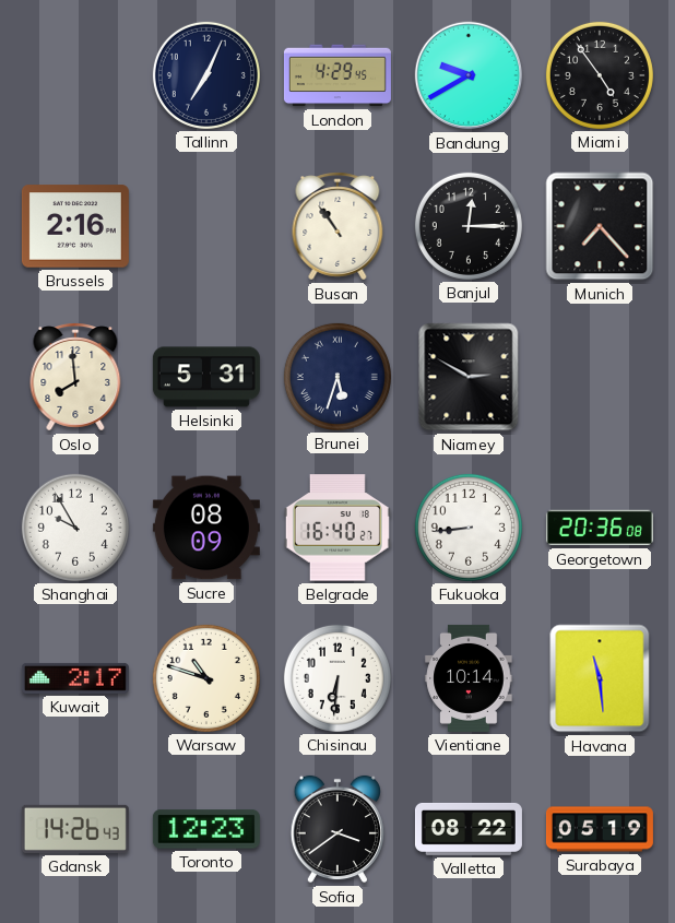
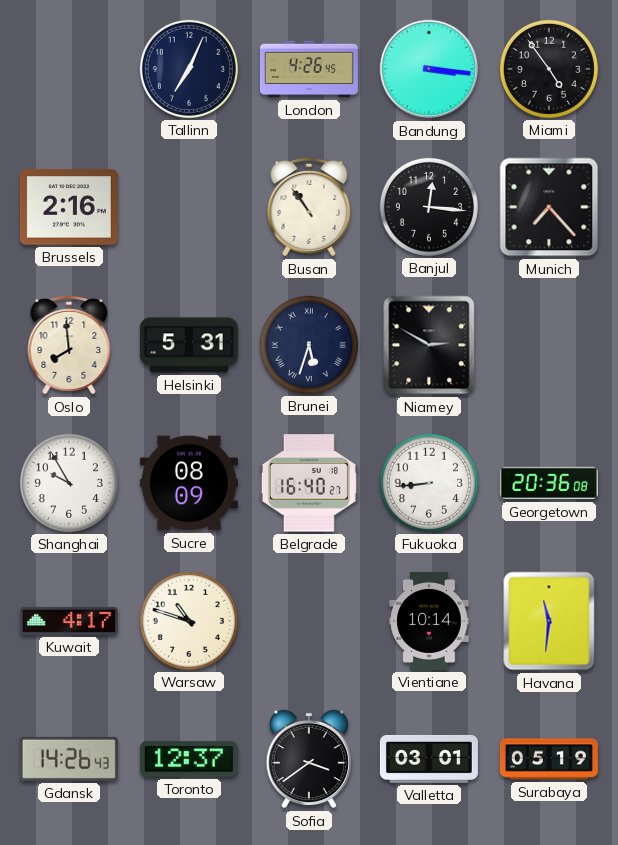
London: 4:29 -> 4:26 (309, 69)
Bandung: 9:40 -> 3:16 (429, 69)
Banjul: 12:15 -> 12:16 (429, 207)
Kuwait: 2:17 -> 4:17 (69, 621)
Chisinau: 6:31 -> none (337, 678)
Havana: 11:29 -> 11:31 (549, 621)
Toronto: 12:23 -> 12:37 (189, 759)
Valletta: 08:22 -> 03:01 (429, 759)
